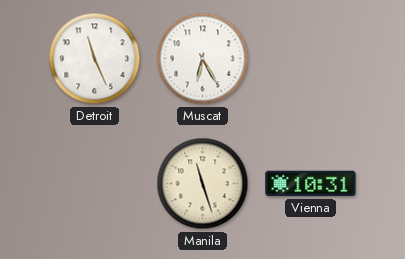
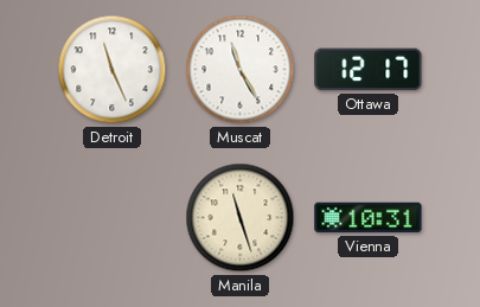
Muscat: 6:25 -> 11:25 (241, 70)
Ottawa: none -> 12:17 (369, 70)
